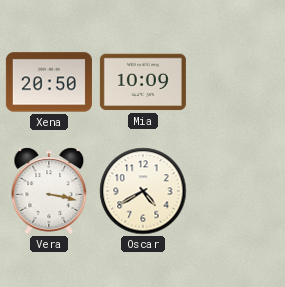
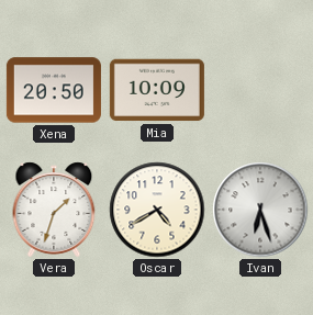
Vera: 3:17 -> 1:33 (54, 210)
Ivan: none -> 6:27 (260, 210)
